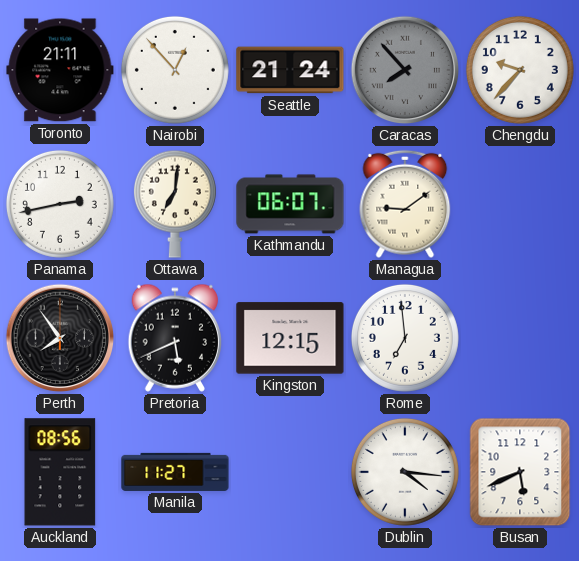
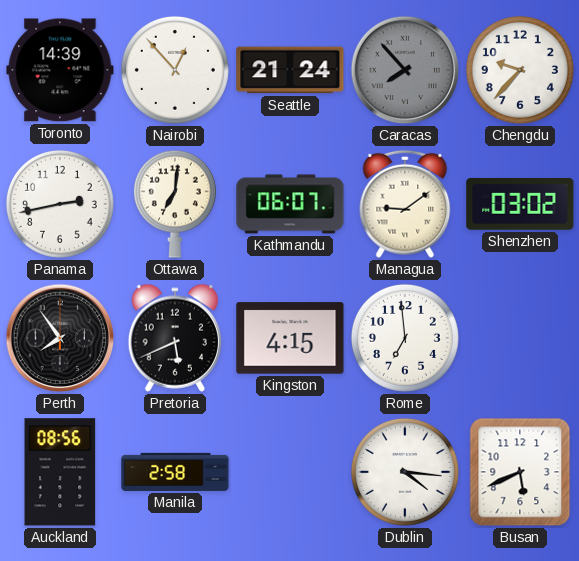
Toronto: 21:11 -> 14:39 (60, 70)
Shenzhen: none -> 03:02 (520, 204)
Kingston: 12:15 -> 4:15 (290, 338)
Manila: 11:27 -> 2:58 (175, 472)
